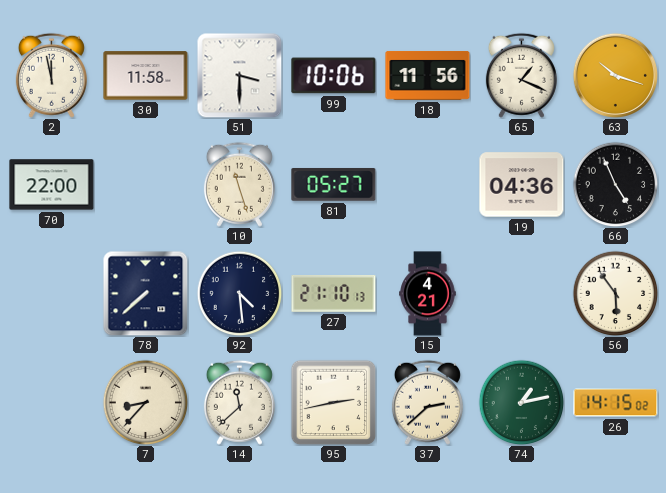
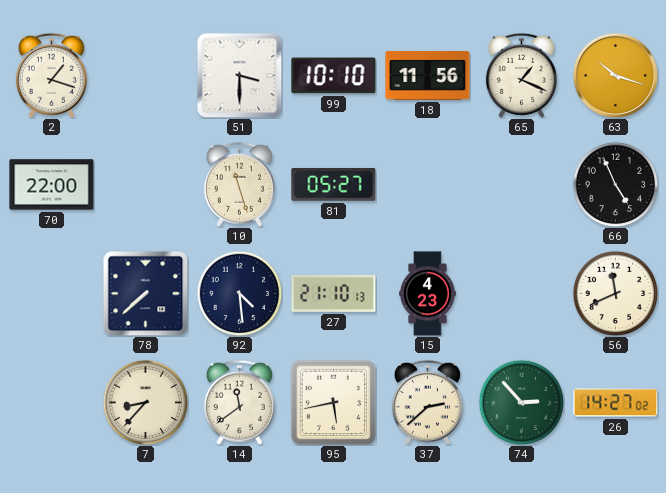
2: 11:58 -> 1:18 (51, 75)
30: 11:58 -> none (146, 76)
99: 10:06 -> 10:10 (334, 76)
19: 04:36 -> none (522, 185)
15: 4:21 -> 4:23 (428, 294)
56: 5:54 -> 11:41 (615, 293)
14: 11:38 -> 11:39 (239, 402)
95: 2:43 -> 5:43 (333, 402)
74: 1:13 -> 2:53 (521, 402)
26: 14:15 -> 14:27 (616, 403)
